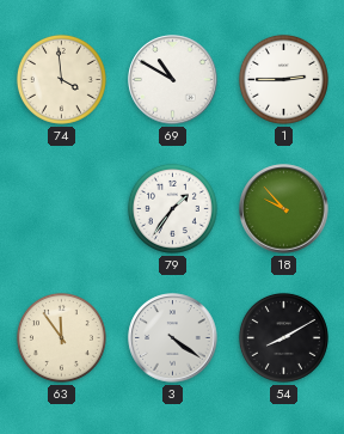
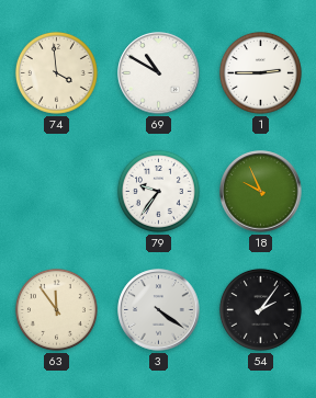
79: 1:36 -> 9:36 (158, 191)
18: 9:53 -> 9:56 (261, 192)
54: 8:10 -> 2:06 (260, 309)
